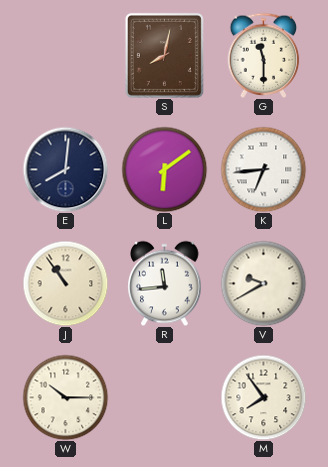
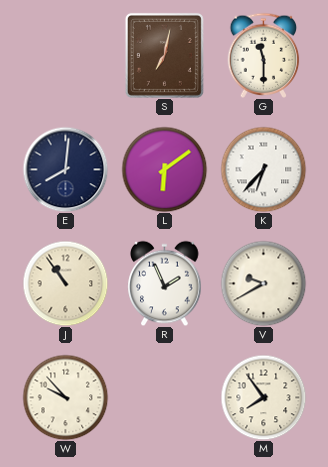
S: 8:02 -> 7:02 (164, 55)
K: 6:44 -> 6:37 (263, 169)
R: 11:44 -> 1:56 (165, 283)
W: 10:15 -> 9:53 (65, 397)
